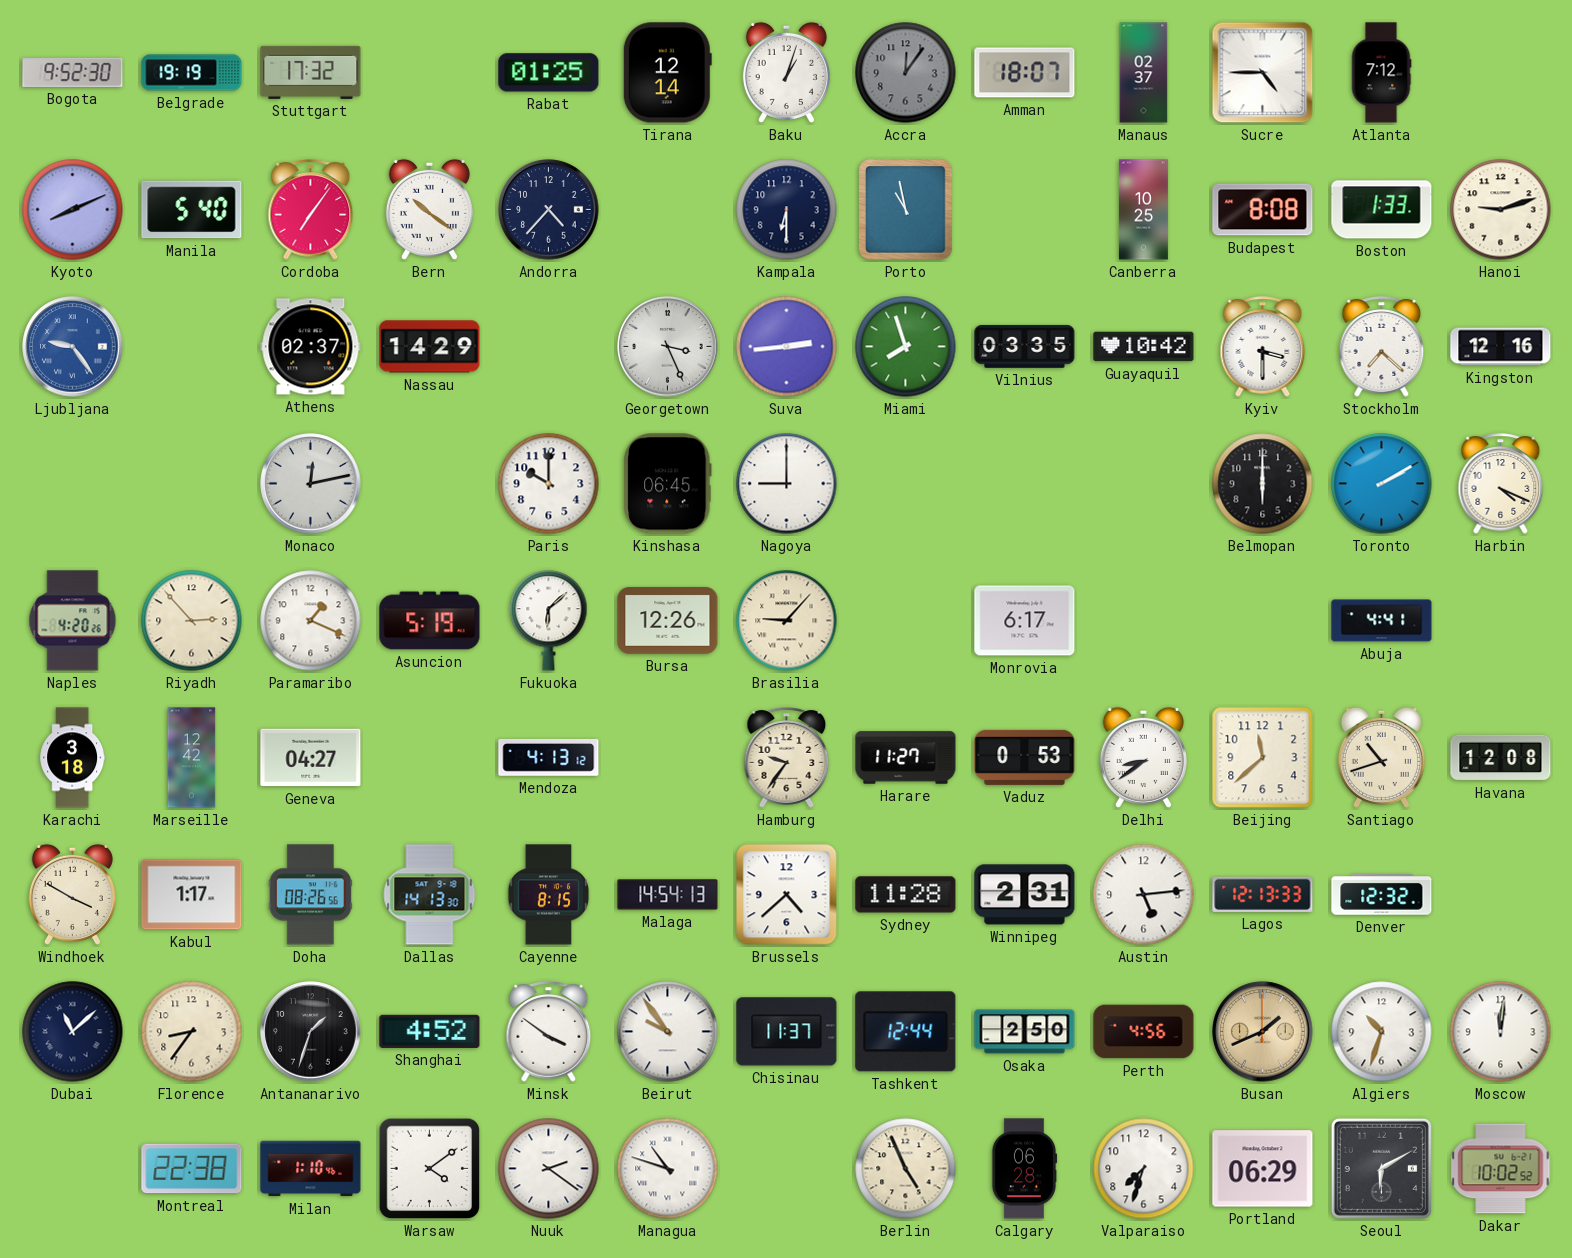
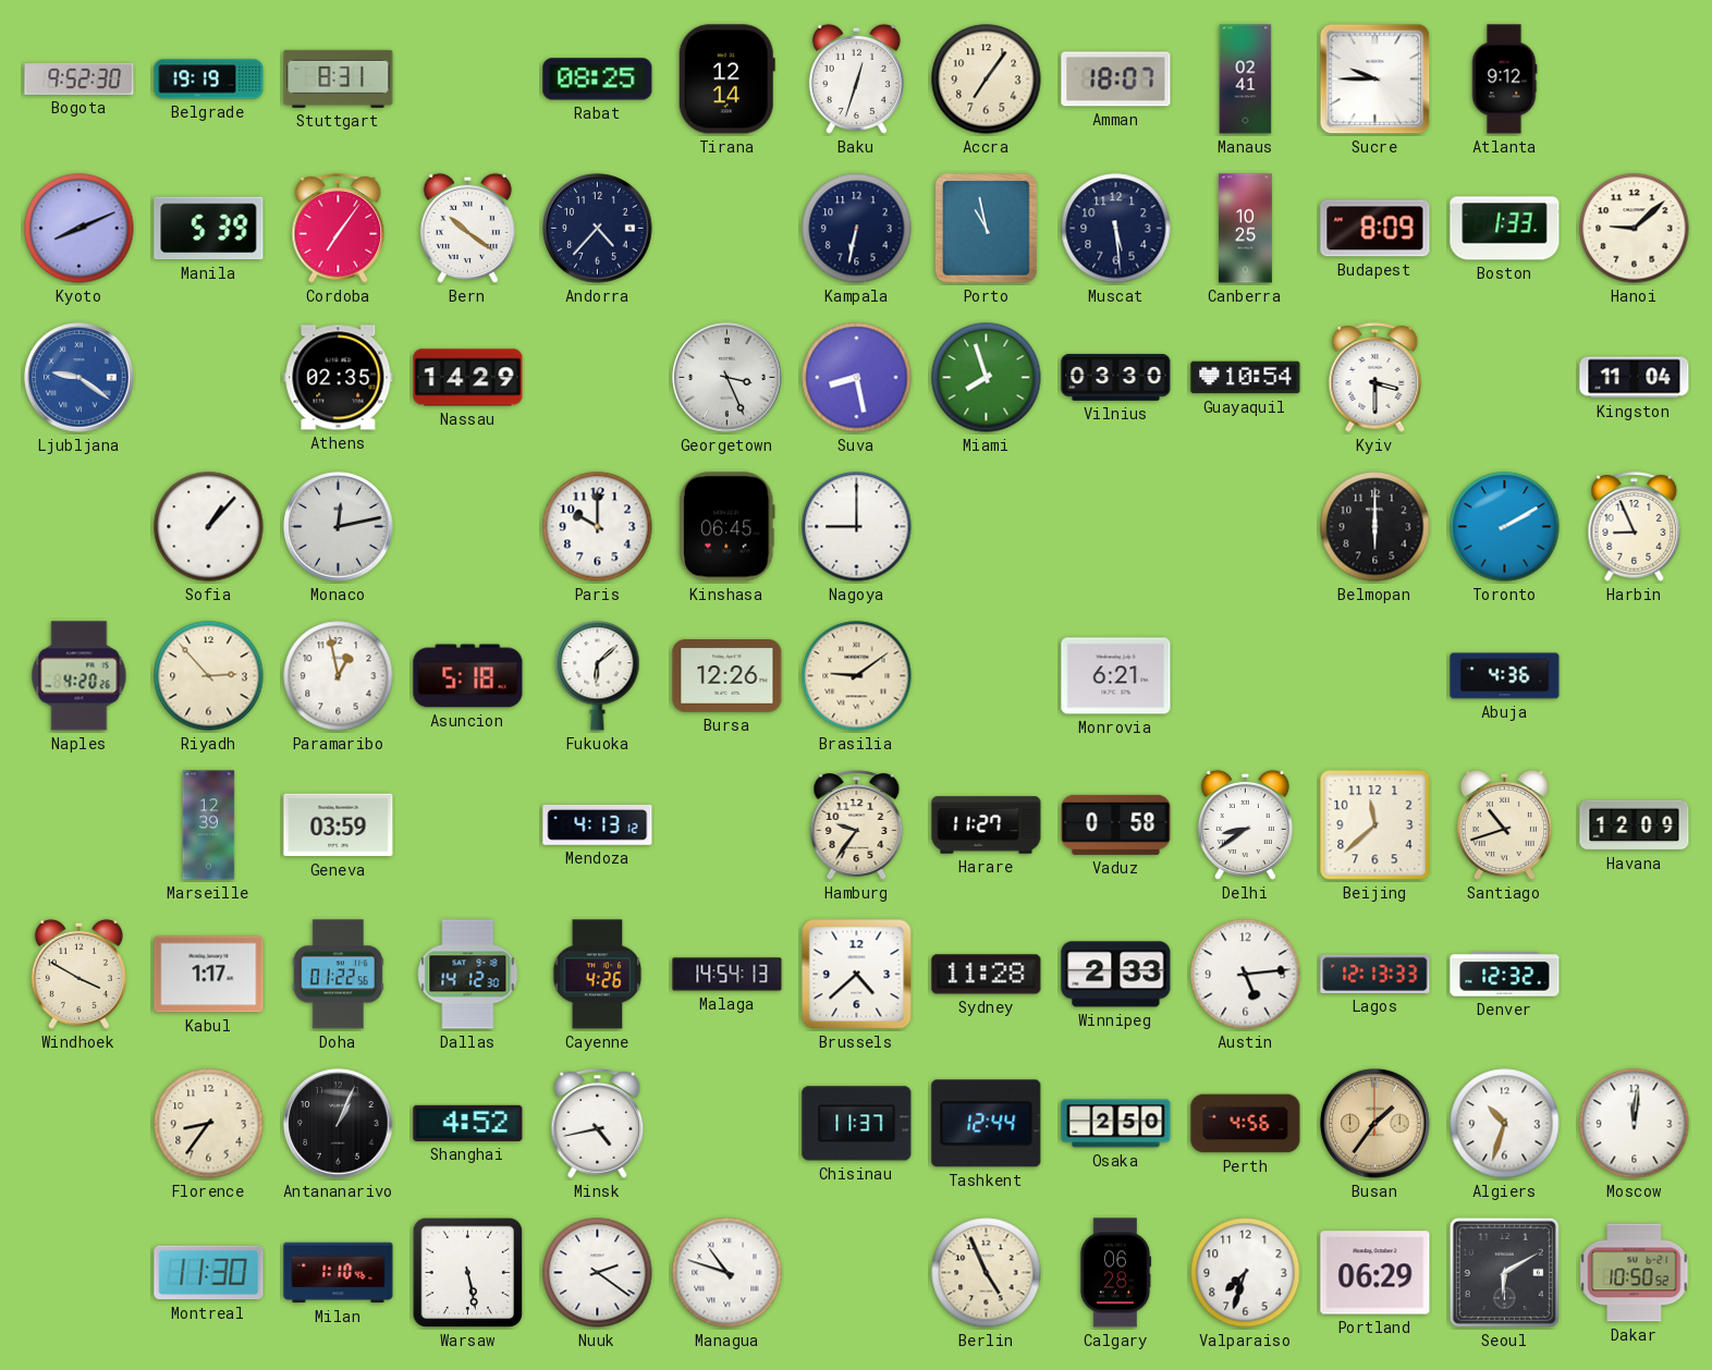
Stuttgart: 17:32 -> 8:31 (339, 78)
Rabat: 01:25 -> 08:25 (598, 79)
Baku: 1:03 -> 12:33 (856, 78)
Accra: 12:06 -> 7:06 (987, 79)
Accra dial: grey -> cream (987, 79)
Manaus: 02:37 -> 02:41 (1246, 79)
Sucre: 4:45 -> 9:45 (1375, 79)
Atlanta: 7:12 -> 9:12 (1504, 79)
Manila: 5:40 -> 5:39 (209, 229)
Kampala: 6:30 -> 6:32 (857, 229)
Muscat: none -> 5:29 (1116, 229)
Budapest: 8:08 -> 8:09 (1375, 229)
Hanoi: 9:12 -> 9:08 (1635, 229)
Ljubljana: 9:24 -> 9:21 (80, 378)
Athens: 02:37 -> 02:35 (339, 378)
Suva: 2:44 -> 8:28 (857, 378)
Vilnius: 03:35 -> 03:30 (1116, 377)
Guayaquil: 10:42 -> 10:54 (1246, 378)
Stockholm: 7:22 -> none (1382, 347)
Kingston: 12:16 -> 11:04 (1635, 378)
Sofia: none -> 1:07 (209, 527)
Harbin: 4:19 -> 8:56 (1635, 527)
Paramaribo: 1:19 -> 12:58 (339, 676)
Asuncion: 5:19 -> 5:18 (468, 676)
Brasilia: 9:07 -> 9:09 (857, 676)
Monrovia: 6:17 -> 6:21 (1116, 676)
Abuja: 4:41 -> 4:36 (1505, 676)
Karachi: 3:18 -> none (73, 758)
Marseille: 12:42 -> 12:39 (209, 825)
Geneva: 04:27 -> 03:59 (339, 825)
Vaduz: 0:53 -> 0:58 (1116, 824)
Havana: 12:08 -> 12:09 (1635, 825)
Doha: 08:26 -> 01:22 (338, 975)
Dallas: 14:13 -> 14:12 (468, 975)
Cayenne: 8:15 -> 4:26 (598, 975)
Winnipeg: 2:31 -> 2:33 (1116, 975)
Dubai: 11:08 -> none (73, 1032)
Antananarivo: 1:33 -> 1:04 (339, 1124)
Minsk: 3:51 -> 4:43 (598, 1124)
Beirut: 9:54 -> none (668, 1032)
Busan: 1:41 -> 1:36 (1375, 1124)
Montreal: 22:38 -> 11:30 (209, 1273)
Warsaw: 4:09 -> 5:28 (468, 1273)
Dakar: 10:02 -> 10:50 (1635, 1273)
